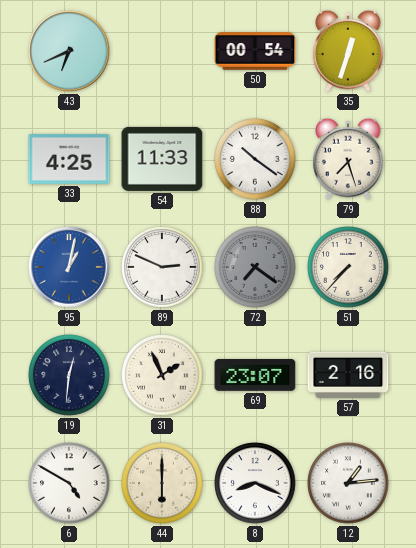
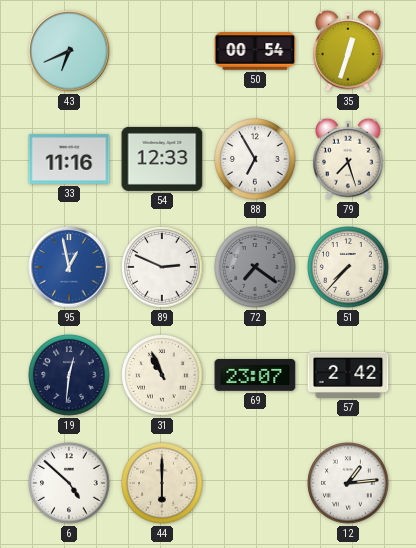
33: 4:25 -> 11:16 (69, 159)
54: 11:33 -> 12:33 (162, 159)
88: 10:21 -> 6:55 (255, 159)
95: 1:02 -> 12:58 (69, 267)
31: 1:56 -> 10:56 (162, 375)
57: 2:16 -> 2:42 (348, 375)
6: 4:50 -> 4:52 (69, 483)
8: 8:19 -> none (255, 483)
